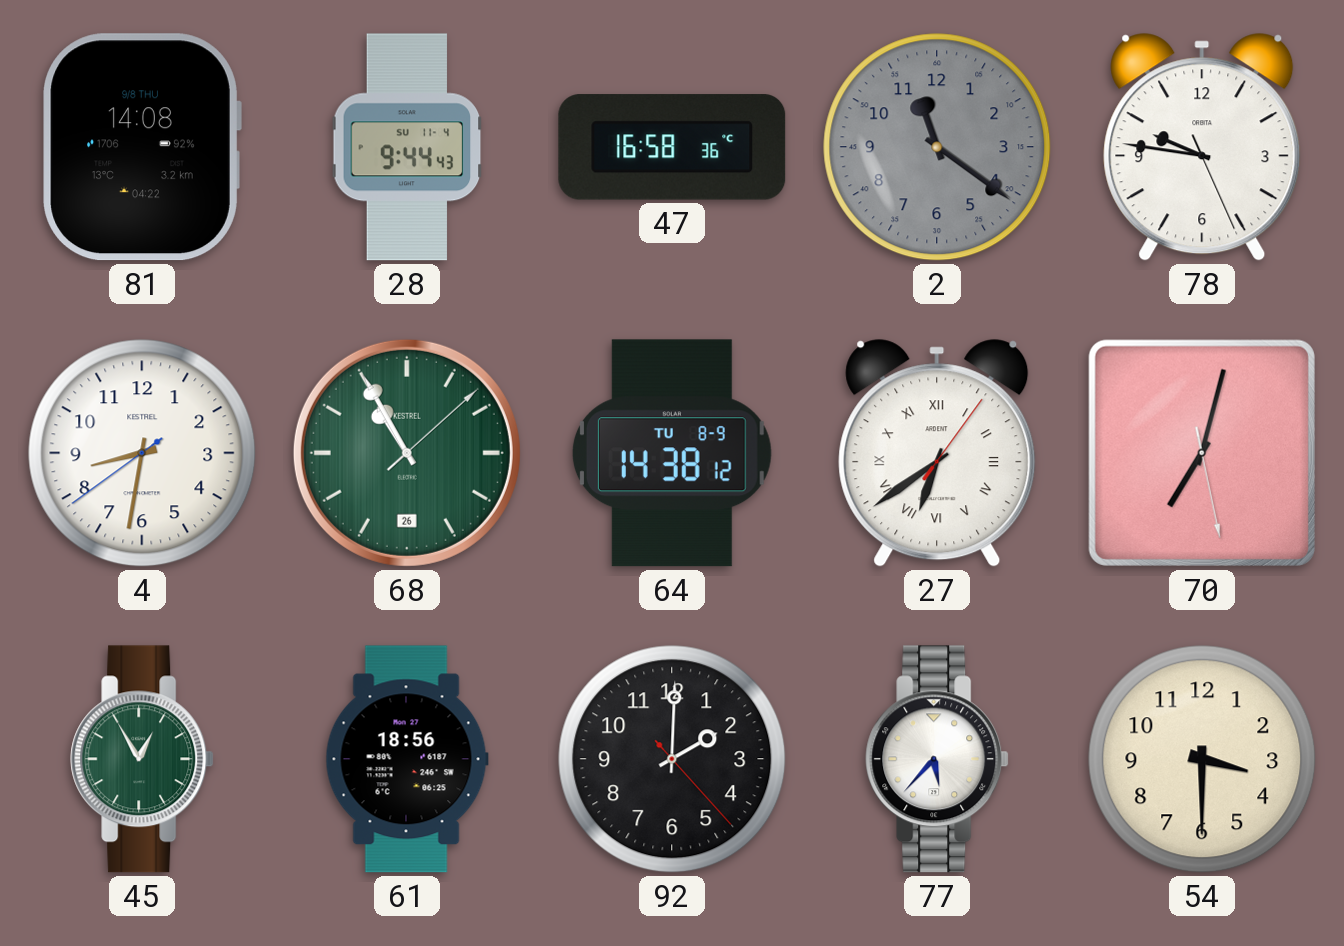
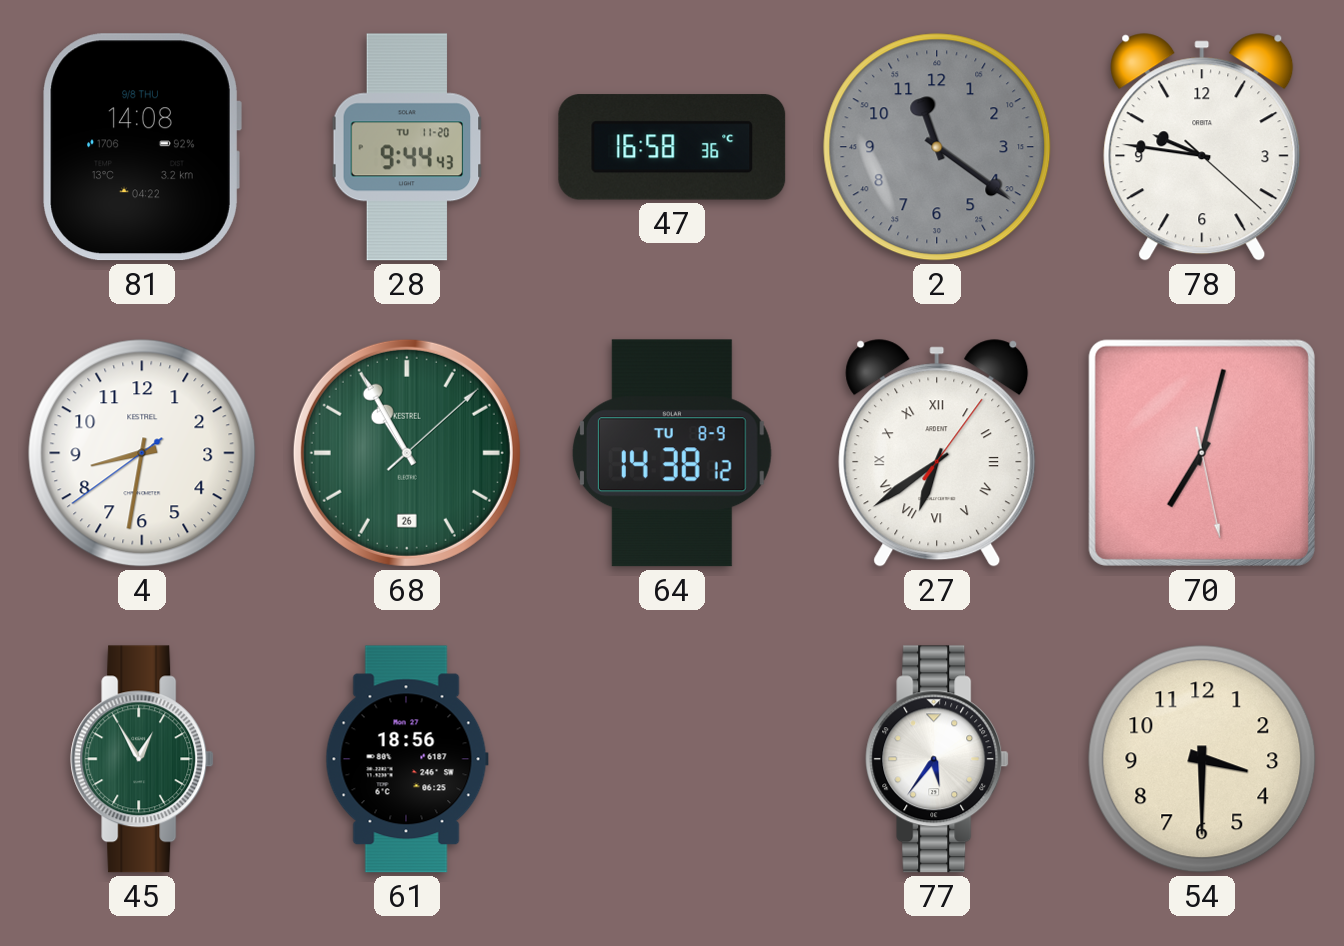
28 date: SU 11-4 -> TU 11-20 (407, 147)
78: 9:46:26 -> 9:46:22 (1202, 147)
92: 2:00 -> none (672, 759)
77: 5:37 -> 5:36 (937, 759)
